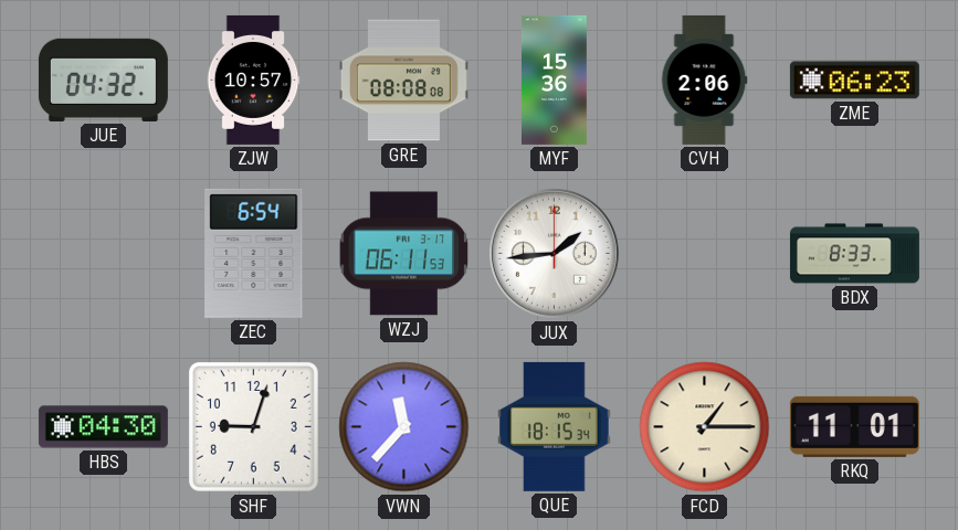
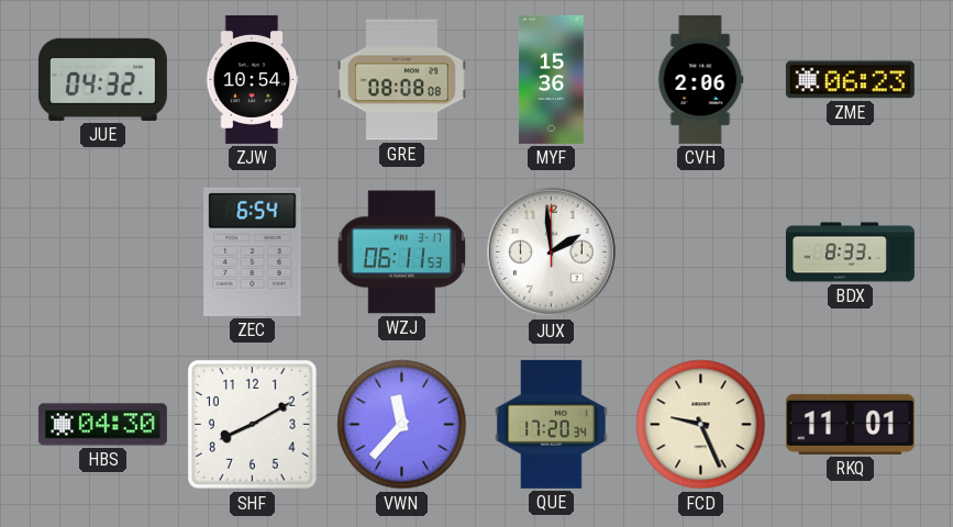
ZJW: 10:57 -> 10:54 (252, 79)
JUX: 1:44 -> 1:59 (551, 251)
SHF: 9:03 -> 8:10 (252, 424)
QUE: 18:15 -> 17:20 (552, 424)
FCD: 1:15 -> 9:26 (701, 425)
